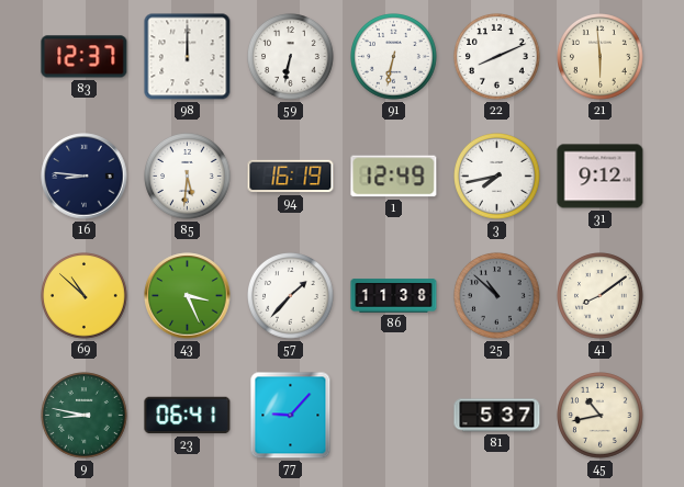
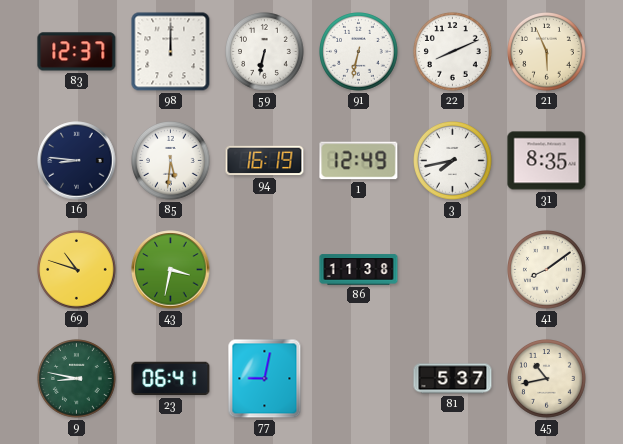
21: 5:59 -> 5:56 (547, 52)
31: 9:12 -> 8:35 (547, 161)
69: 10:52 -> 10:48 (77, 270)
43: 3:26 -> 3:32 (171, 270)
57: 1:37 -> none (291, 296)
25: 10:52 -> none (497, 296)
77: 9:07 -> 9:02 (265, 379)
